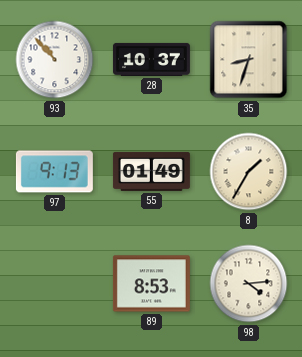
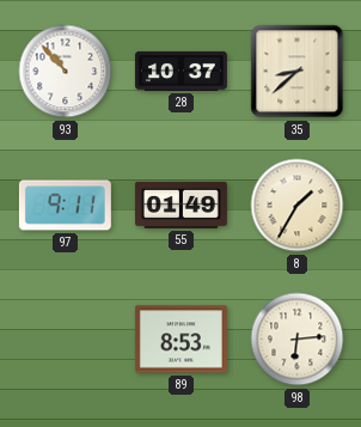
35: 8:33 -> 8:38 (298, 72)
97: 9:13 -> 9:11 (65, 206)
98: 4:14 -> 6:14 (298, 340)
